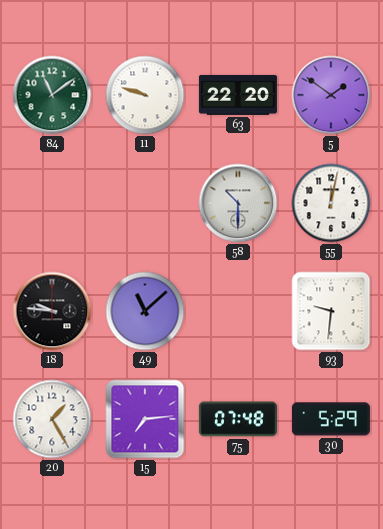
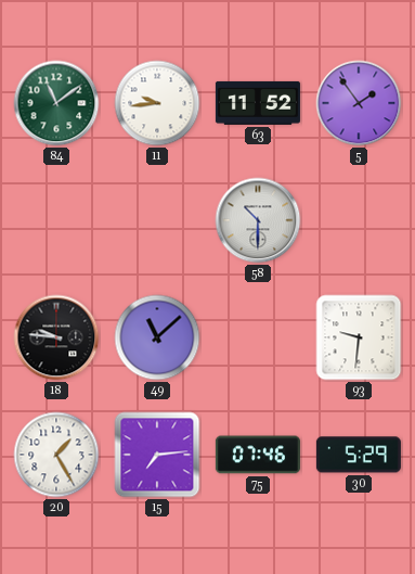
11: 9:48 -> 9:44 (157, 103)
63: 22:20 -> 11:52 (258, 103)
5: 1:51 -> 1:54 (359, 103)
55: 12:02 -> none (331, 203)
75: 07:48 -> 07:46 (258, 455)
